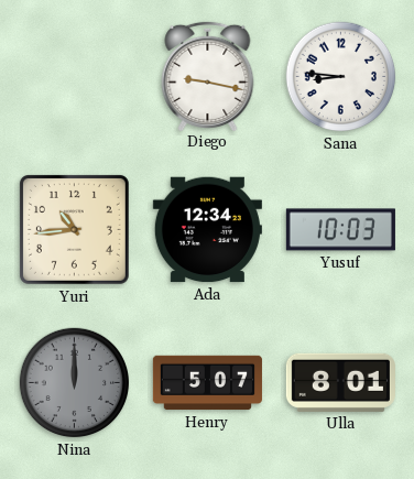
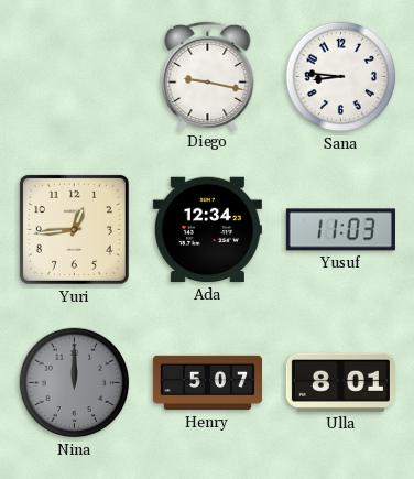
Yuri: 10:44 -> 12:44 (74, 229)
Yusuf: 10:03 -> 11:03 (340, 230)
